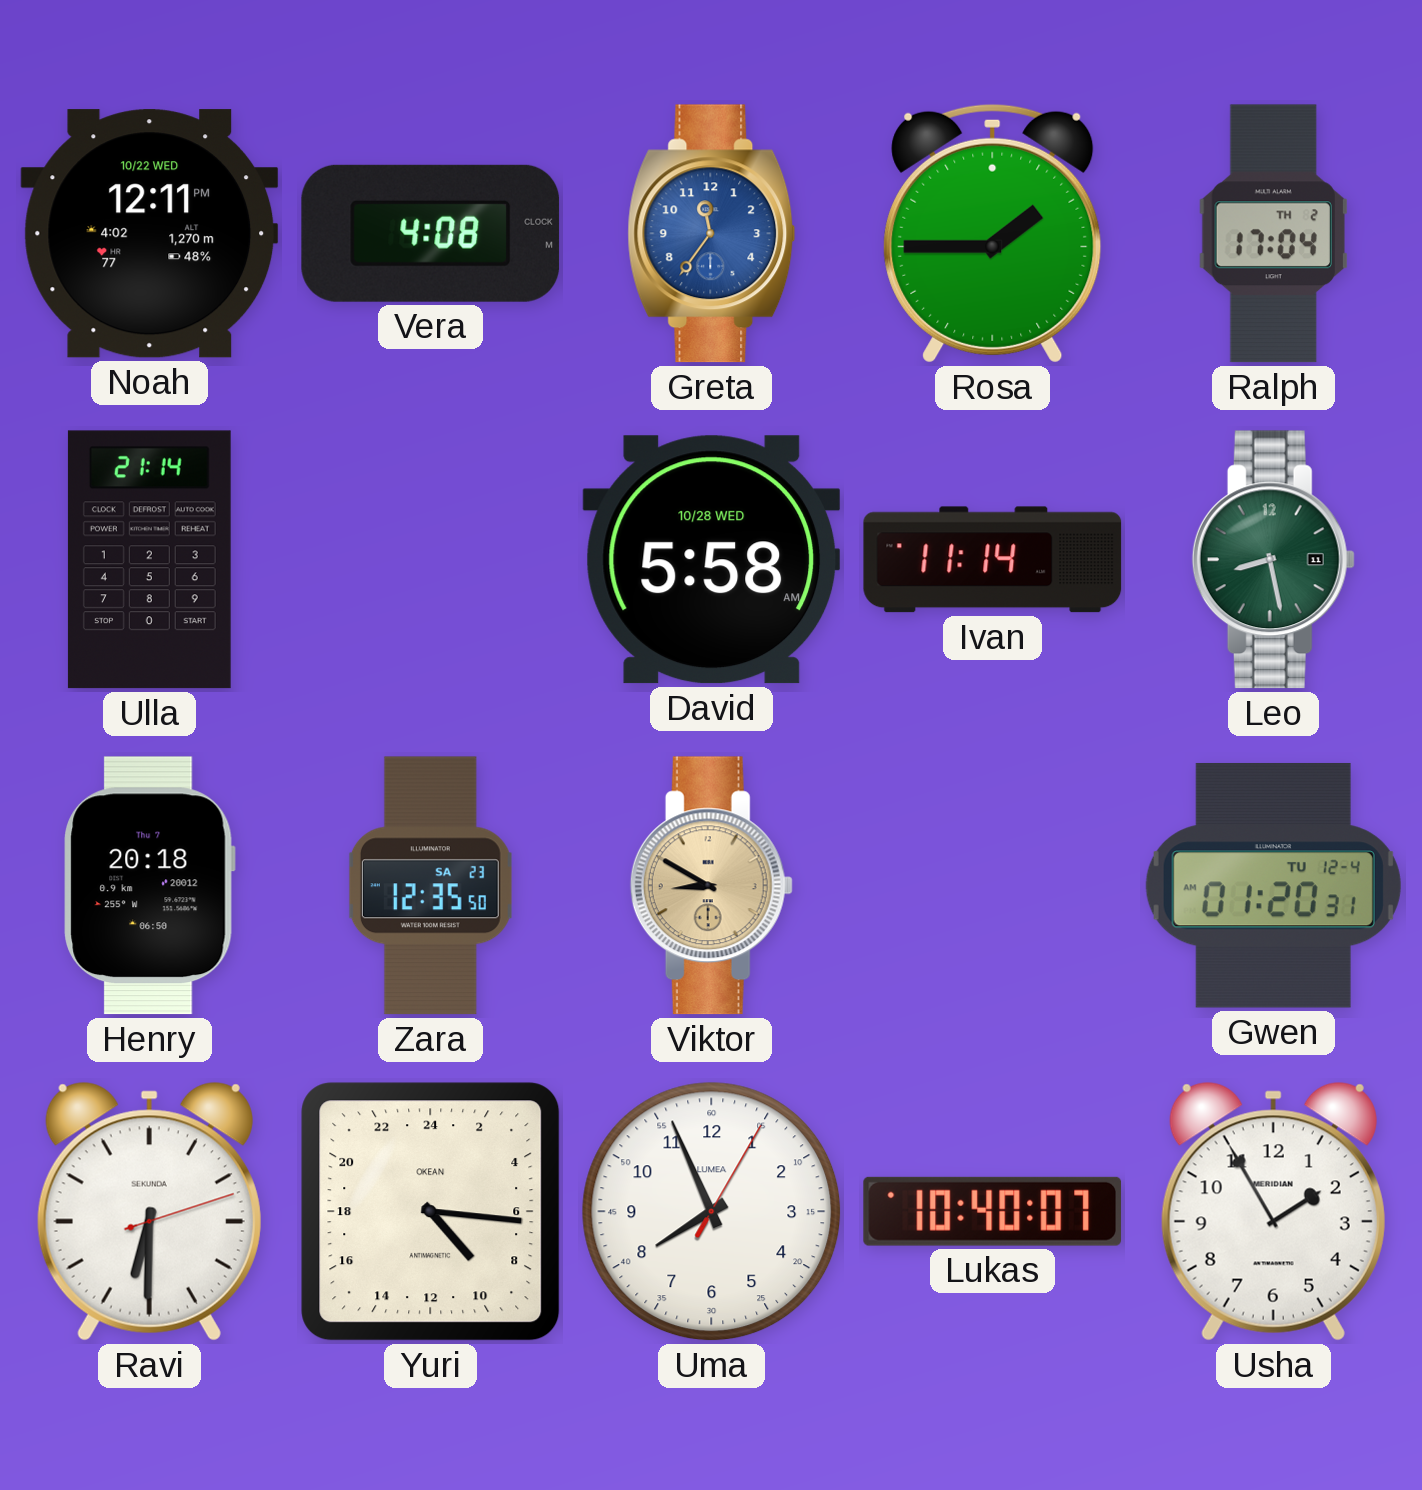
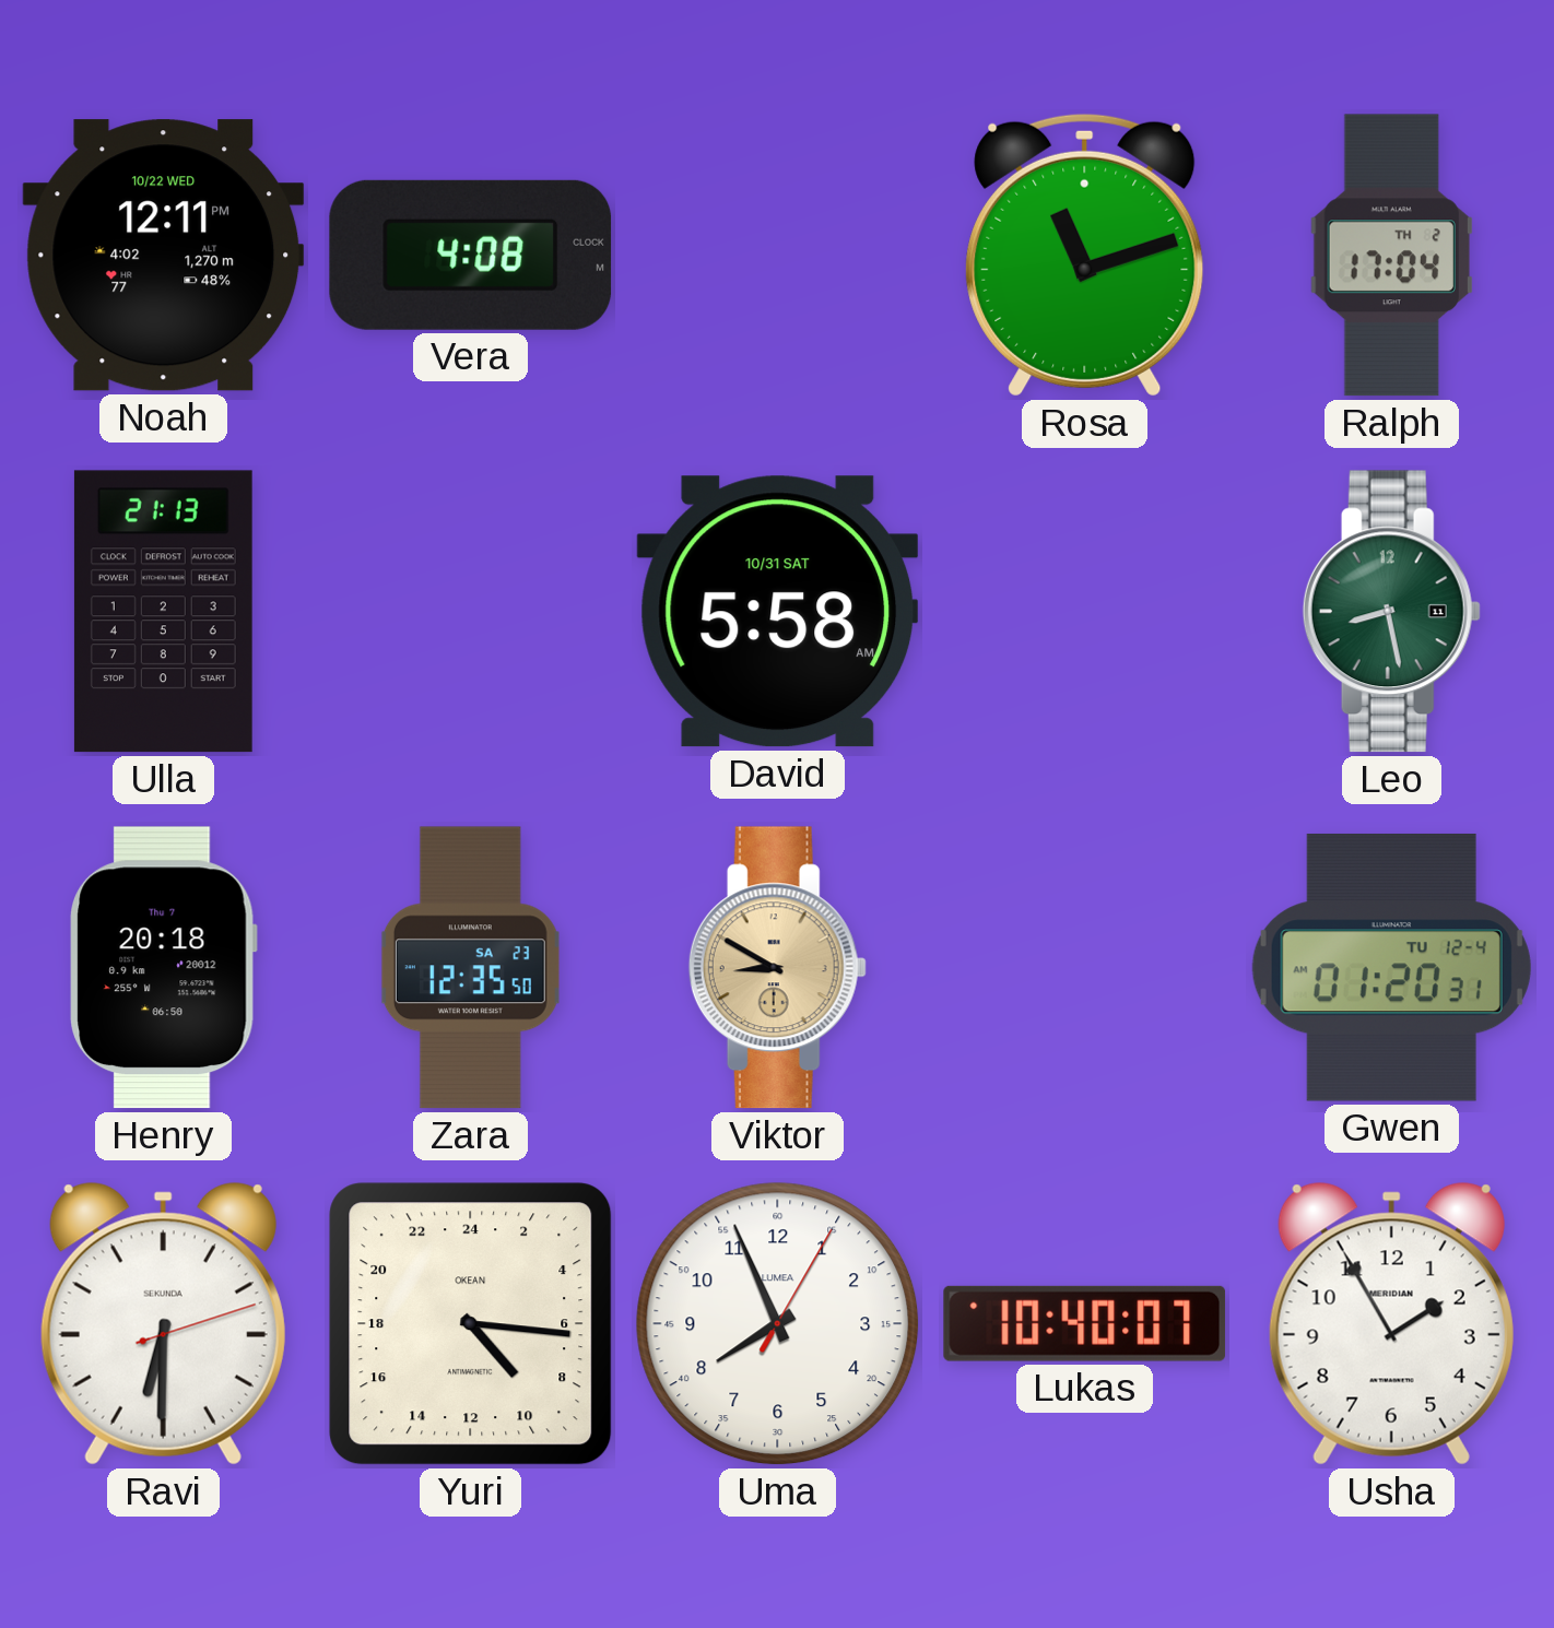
Greta: 11:36 -> none (712, 234)
Rosa: 1:45 -> 11:12 (1085, 255)
Ulla: 21:14 -> 21:13 (163, 612)
David date: 10/28 WED -> 10/31 SAT (778, 612)
Ivan: 11:14 -> none (993, 560)
